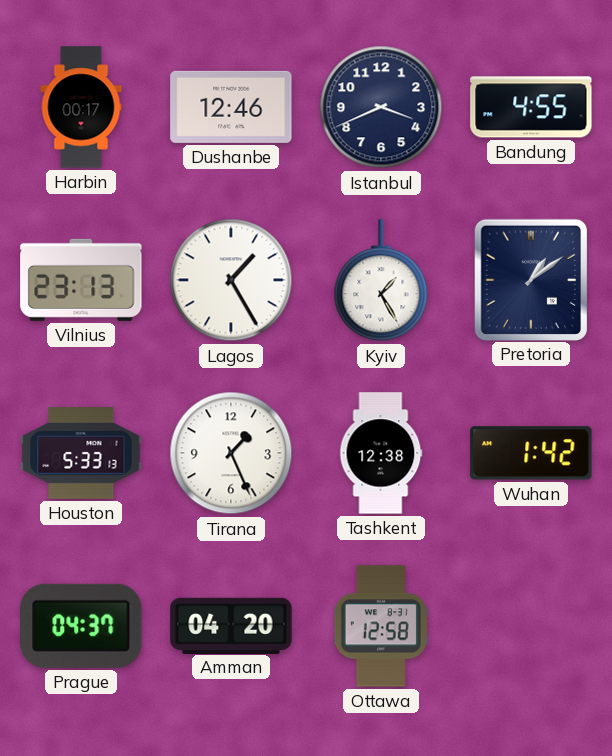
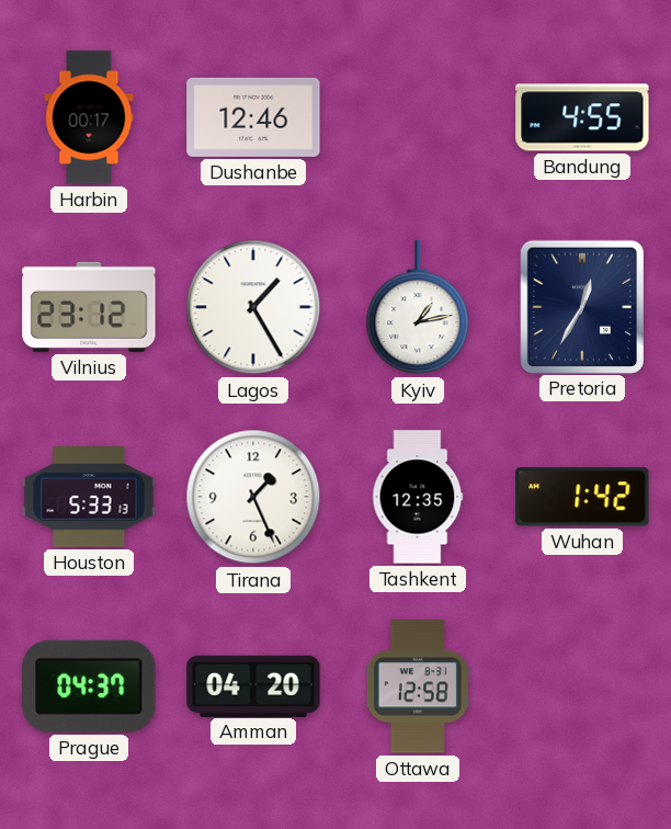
Istanbul: 3:41 -> none (381, 107)
Vilnius: 23:13 -> 23:12 (89, 307)
Kyiv: 1:25 -> 1:13 (418, 308)
Pretoria: 1:09 -> 12:35 (582, 306)
Tashkent: 12:38 -> 12:35 (418, 497)
